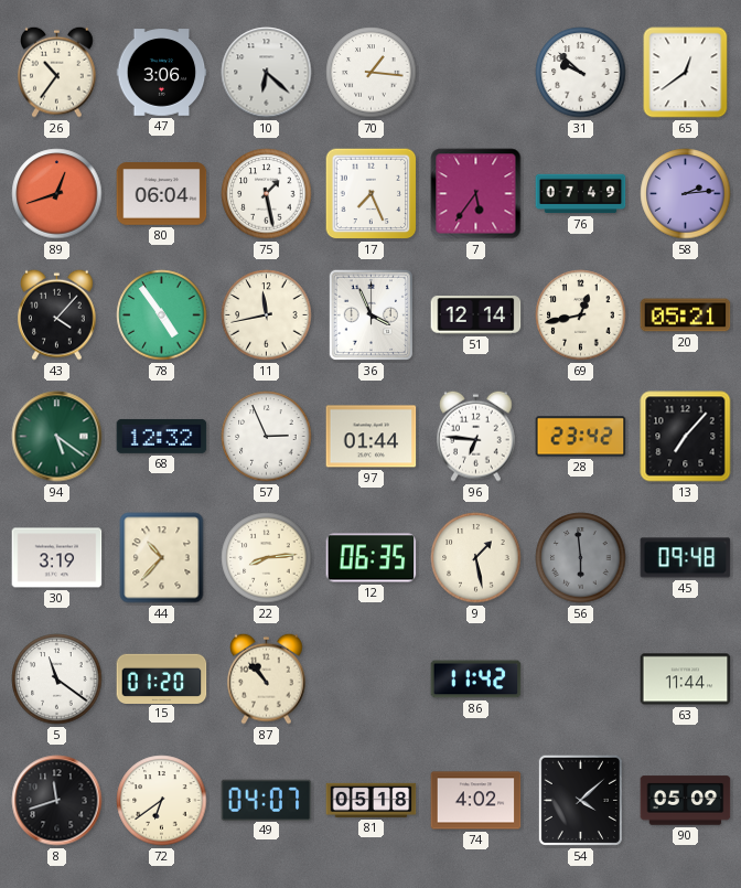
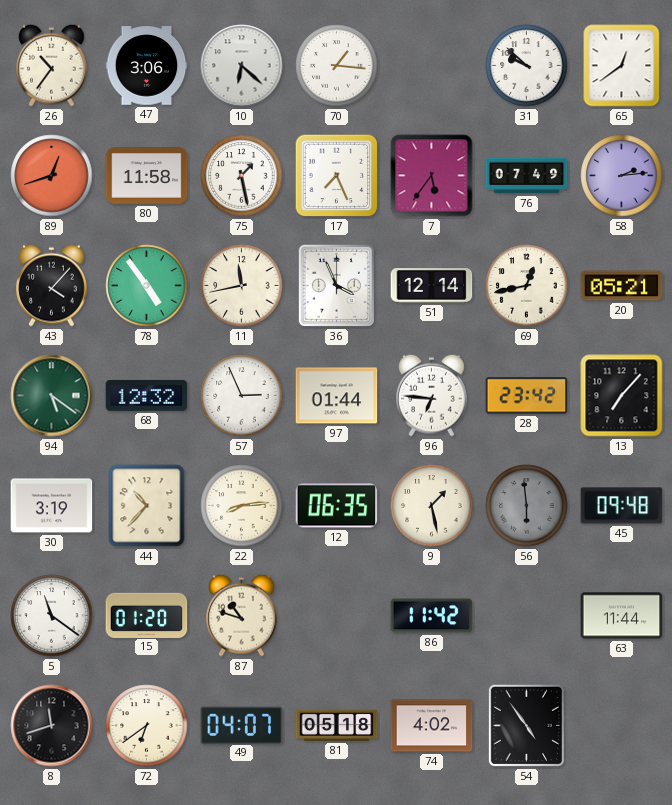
80: 06:04 -> 11:58 (147, 176)
87: 10:53 -> 10:48 (242, 615)
54: 4:08 -> 4:54 (526, 725)
90: 05:09 -> none (686, 801)
